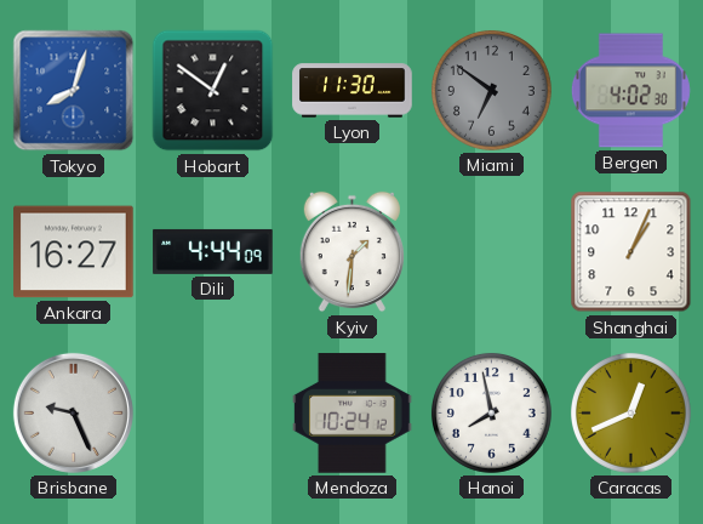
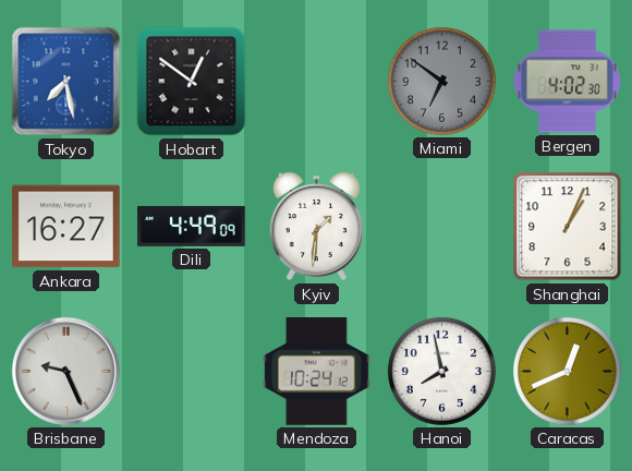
Tokyo: 8:03 -> 7:28 (66, 82)
Lyon: 11:30 -> none (353, 91)
Dili: 4:44 -> 4:49 (192, 226)
